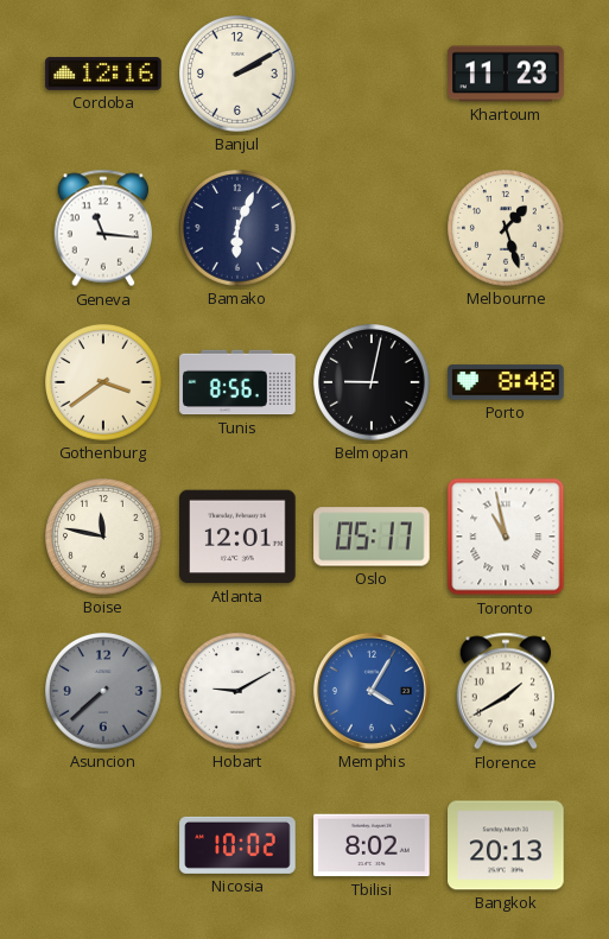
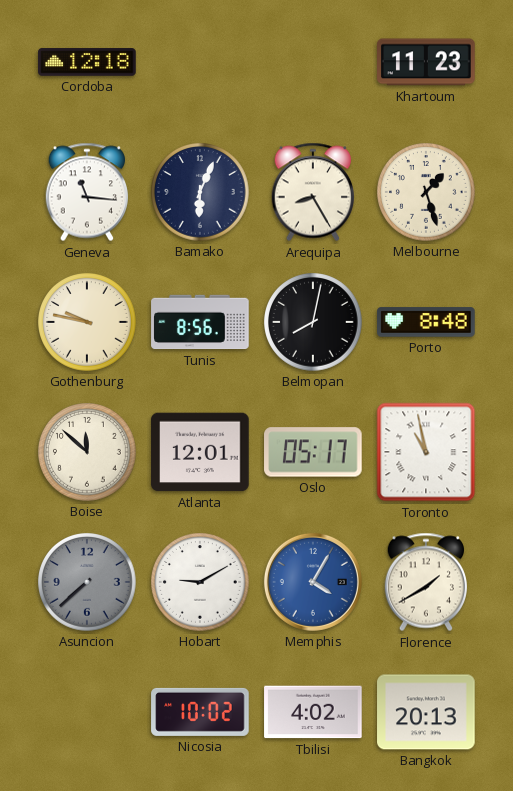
Cordoba: 12:16 -> 12:18 (87, 62)
Banjul: 2:10 -> none (237, 74)
Arequipa: none -> 8:25 (312, 192)
Gothenburg: 3:39 -> 9:47 (87, 322)
Belmopan: 9:02 -> 8:02 (313, 322)
Boise: 11:47 -> 11:52 (87, 452)
Tbilisi: 8:02 -> 4:02 (313, 712)
